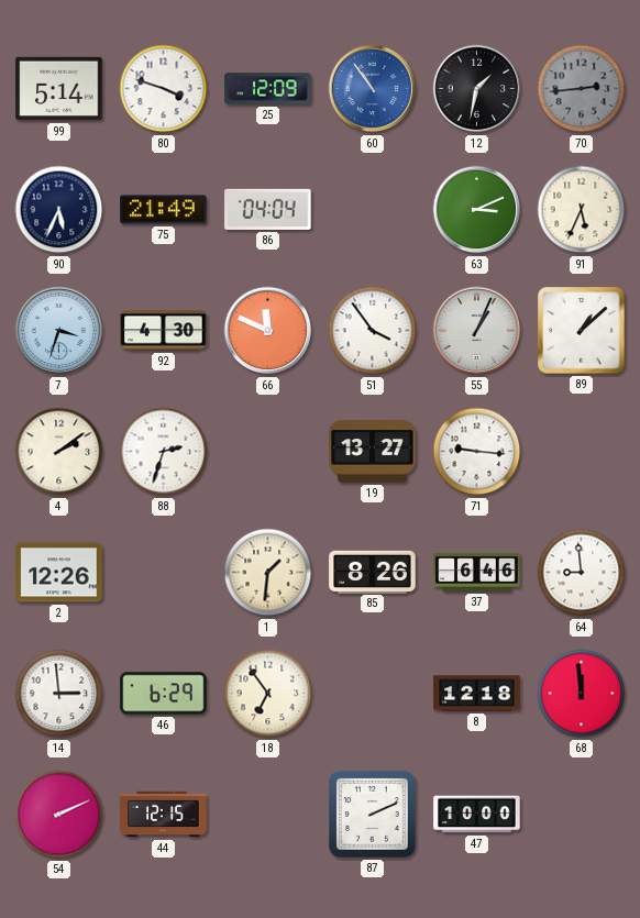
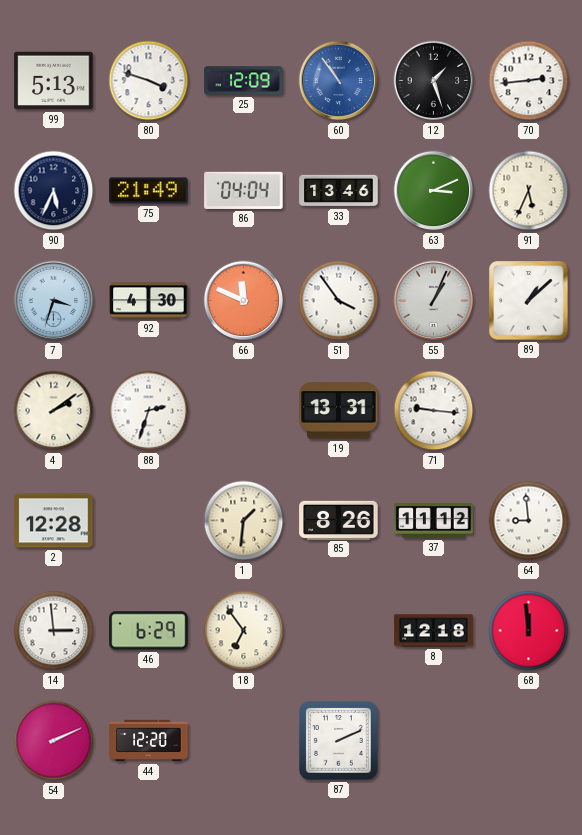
99: 5:14 -> 5:13 (54, 81)
12: 1:32 -> 1:27 (434, 81)
70 dial: grey -> white (529, 81)
33: none -> 13:46 (339, 191)
19: 13:27 -> 13:31 (339, 411)
2: 12:26 -> 12:28 (54, 521)
37: 6:46 -> 11:12 (434, 521)
44: 12:15 -> 12:20 (149, 741)
47: 10:00 -> none (477, 815)
